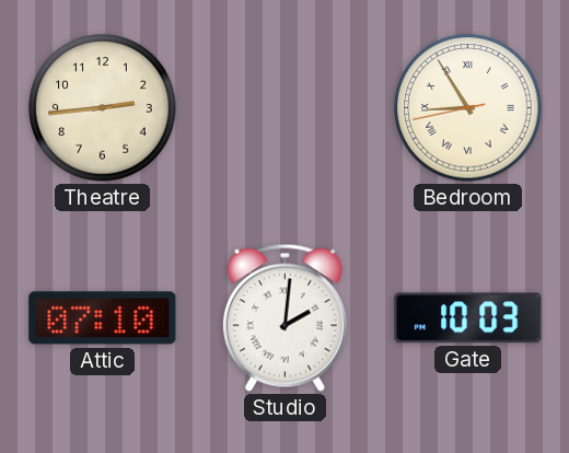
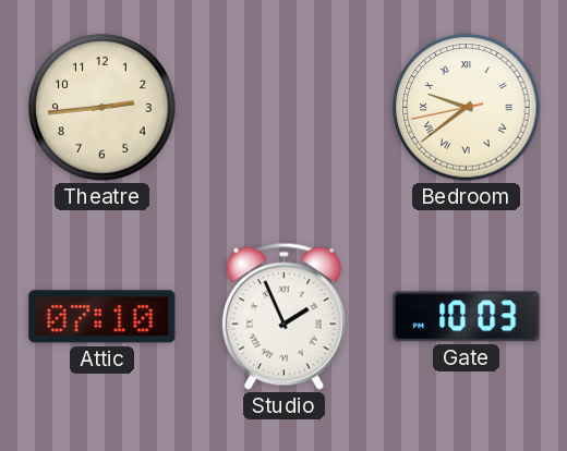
Bedroom: 8:54 -> 9:38 (467, 108)
Studio: 2:01 -> 1:56 (283, 316)
